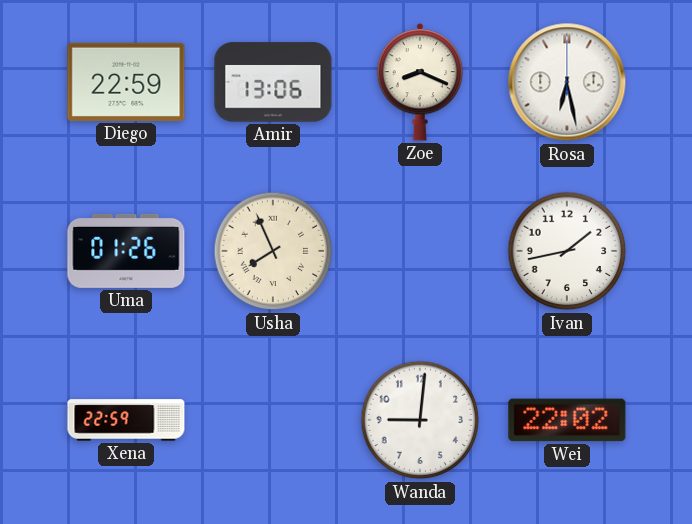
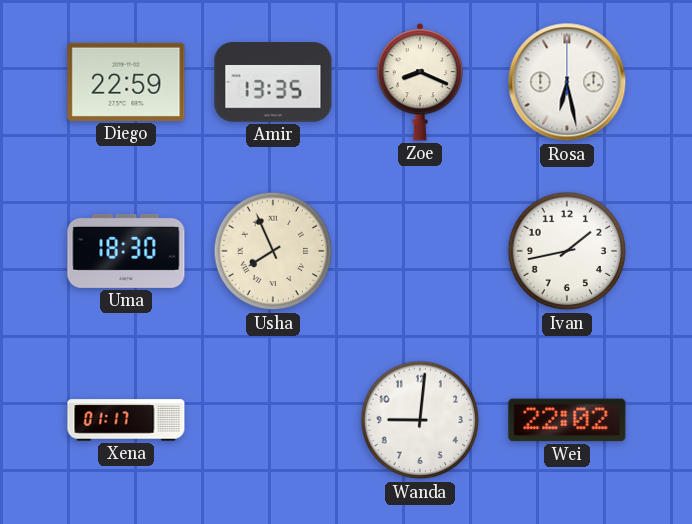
Amir: 13:06 -> 13:35 (273, 82)
Uma: 01:26 -> 18:30 (126, 251)
Xena: 22:59 -> 01:17 (126, 420)
